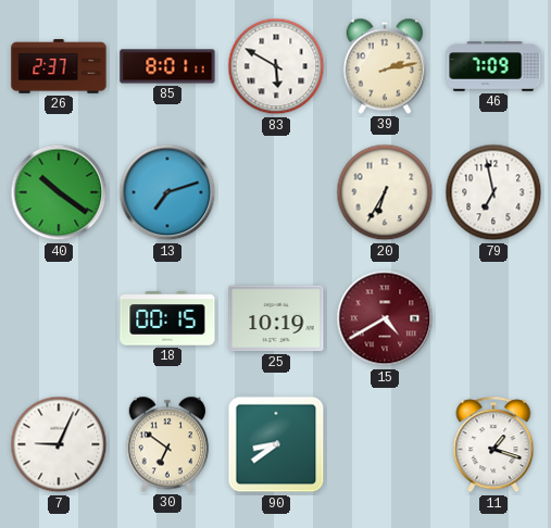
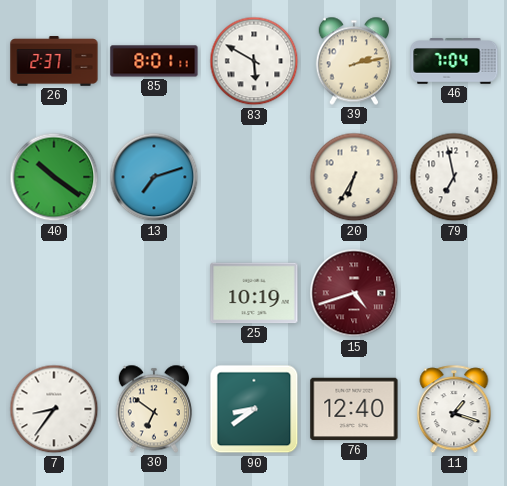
46: 7:09 -> 7:04 (454, 61)
18: 00:15 -> none (167, 318)
15: 4:40 -> 4:42 (354, 293)
7: 9:04 -> 8:36 (54, 409)
76: none -> 12:40 (354, 409)
